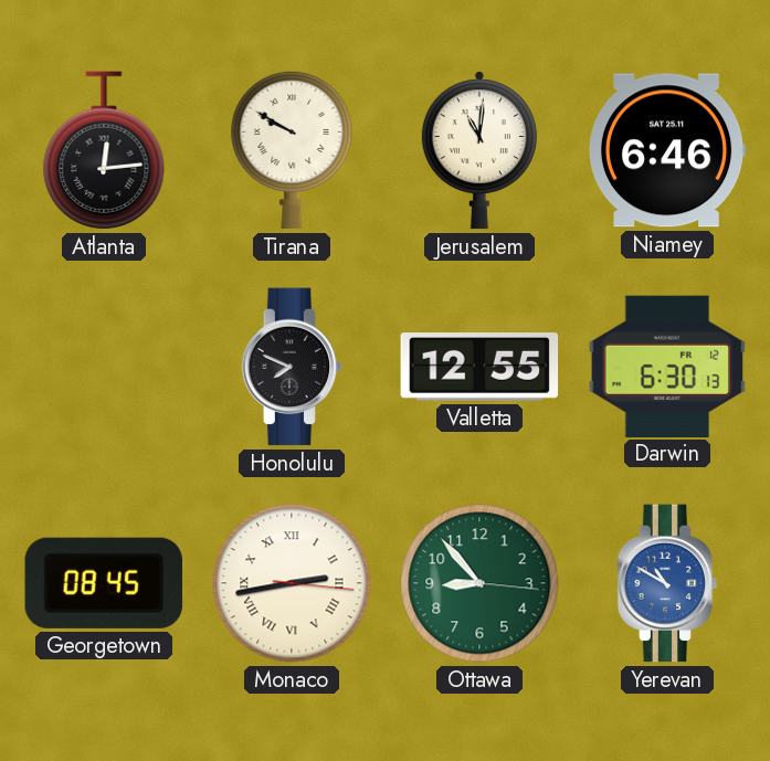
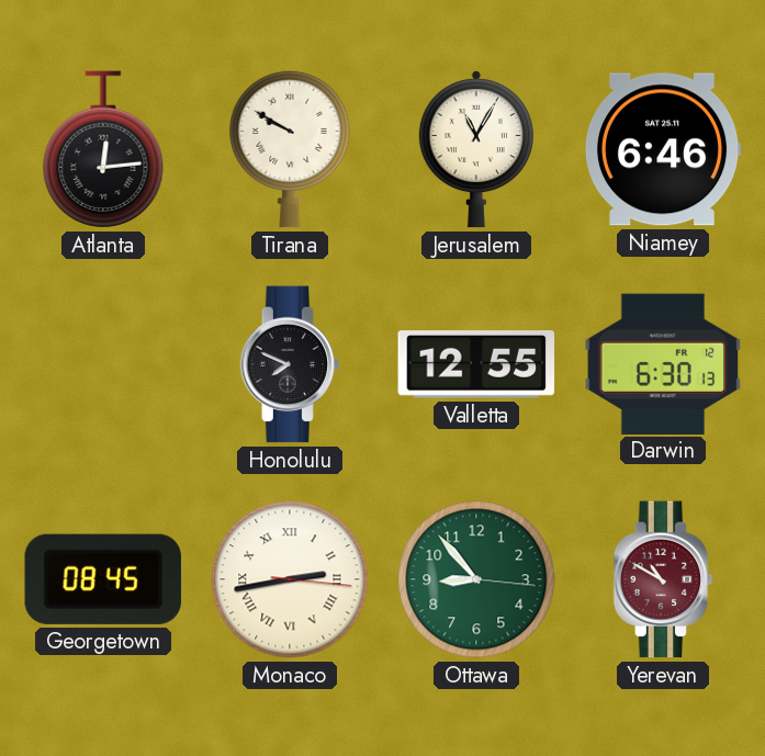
Jerusalem: 11:01 -> 11:05 (476, 149)
Yerevan dial: blue -> burgundy (663, 579)
